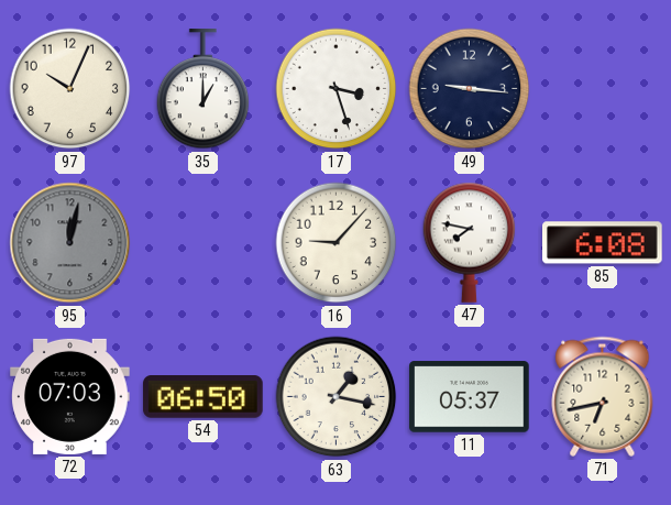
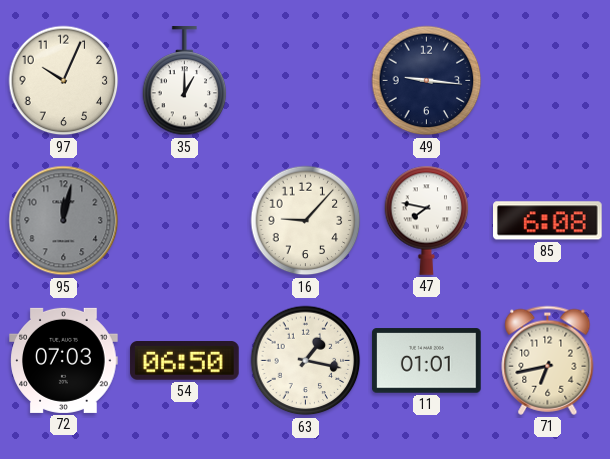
17: 3:27 -> none (337, 89)
11: 05:37 -> 01:01 (427, 361)
